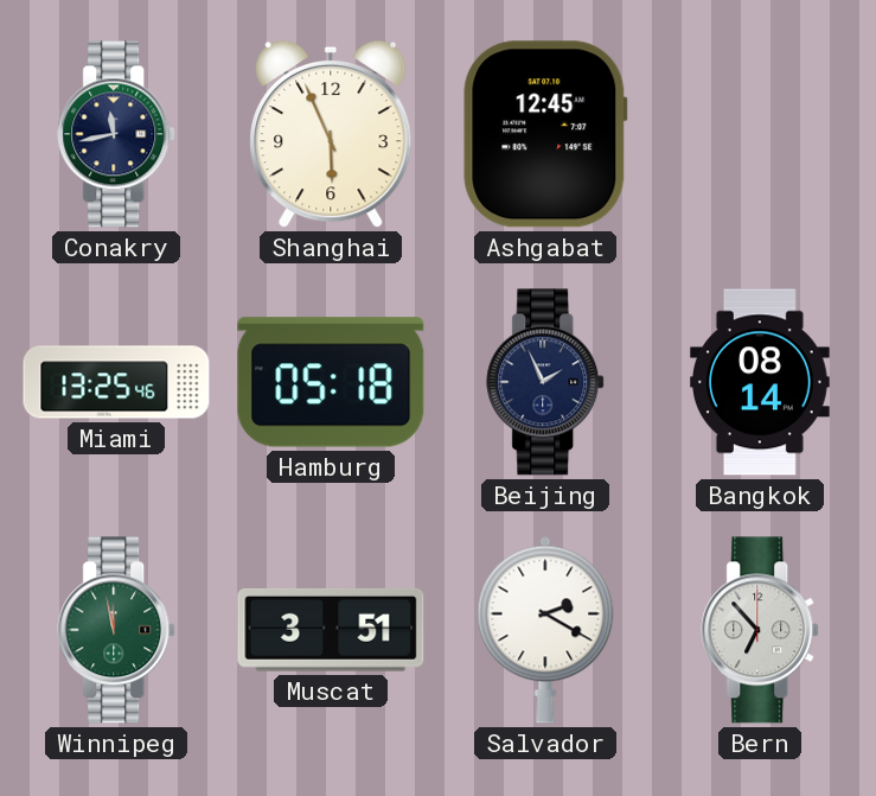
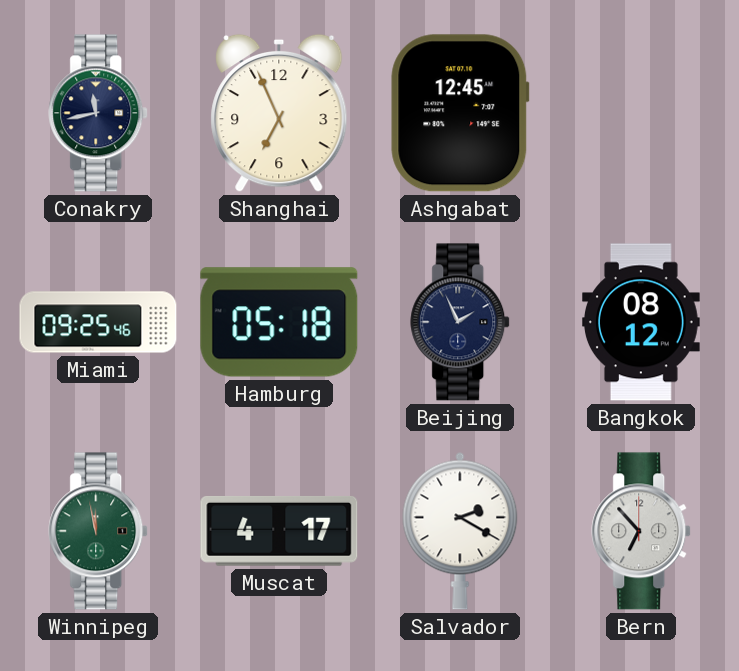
Shanghai: 5:56 -> 6:56 (279, 113)
Miami: 13:25 -> 09:25 (98, 322)
Bangkok: 08:14 -> 08:12 (642, 322)
Muscat: 3:51 -> 4:17 (279, 531)
